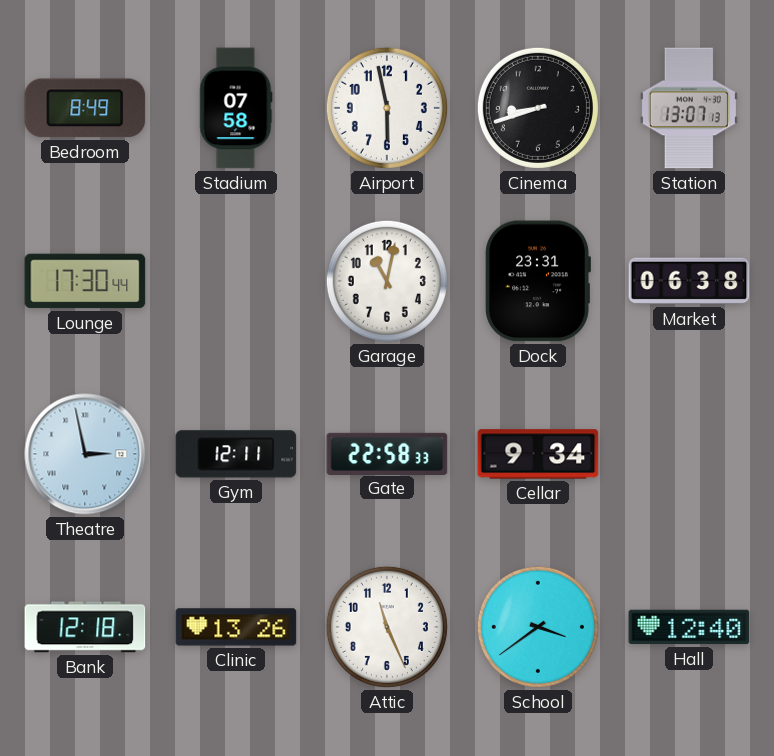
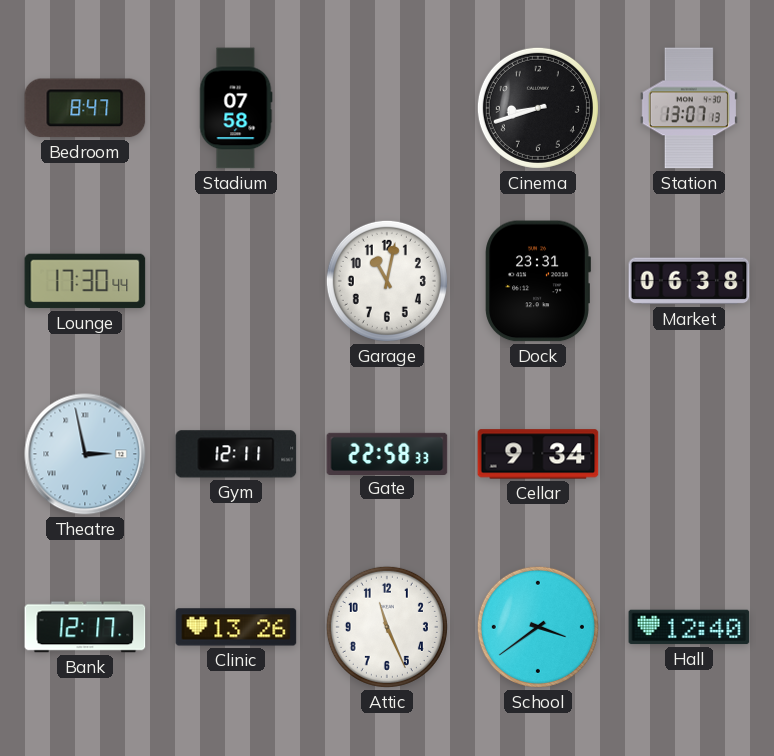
Bedroom: 8:49 -> 8:47 (85, 108)
Airport: 5:58 -> none (387, 108)
Bank: 12:18 -> 12:17 (85, 627)
